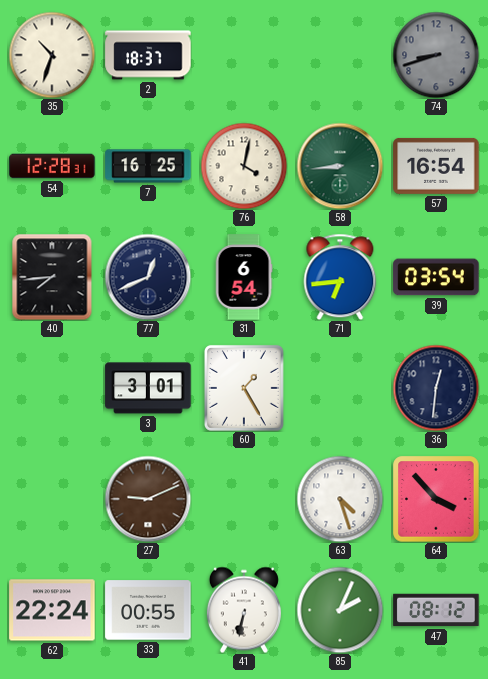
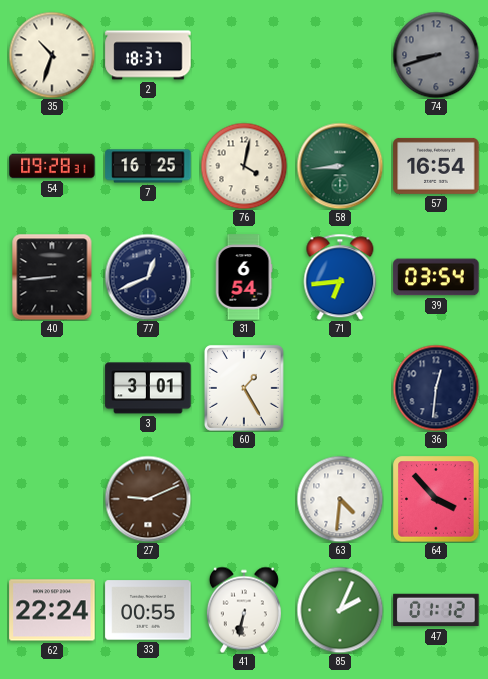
54: 12:28 -> 09:28 (52, 166)
40: 7:44 -> 8:44 (52, 277)
63: 4:27 -> 4:31 (340, 499)
47: 08:12 -> 01:12 (436, 610)
